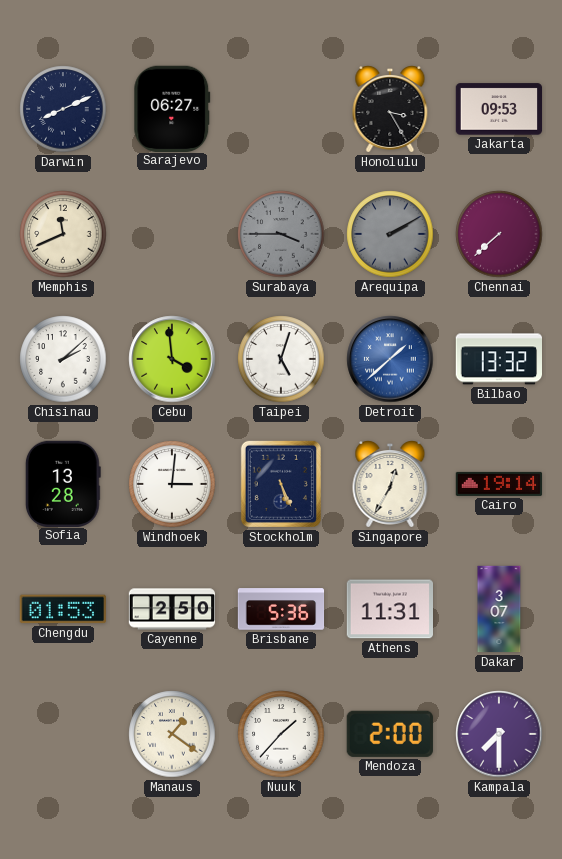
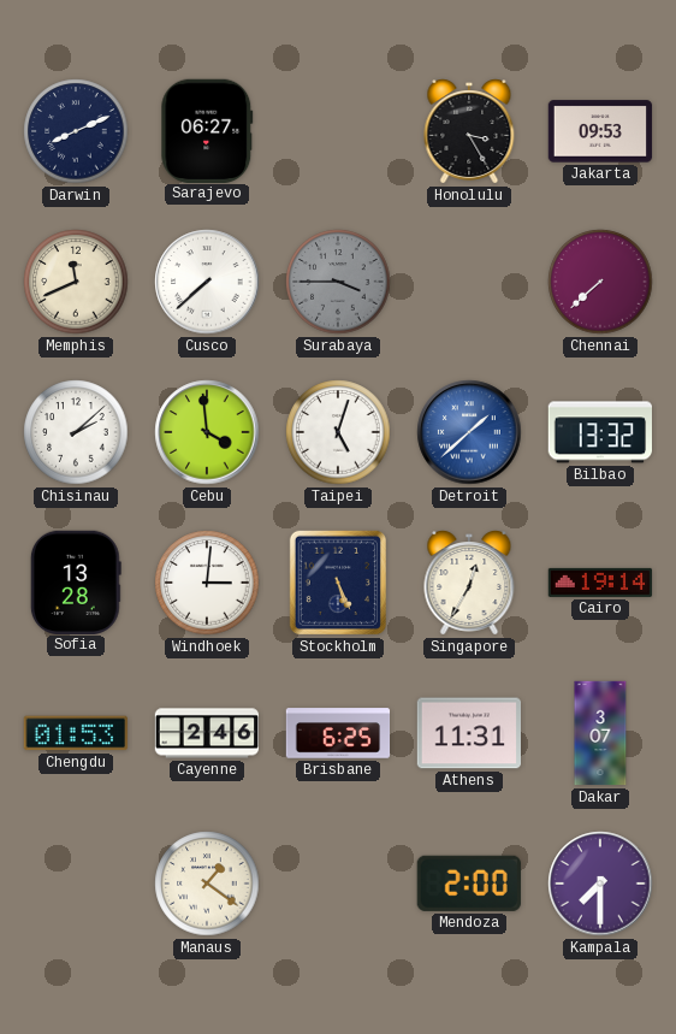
Cusco: none -> 7:38 (207, 282)
Arequipa: 2:10 -> none (390, 234)
Cayenne: 2:50 -> 2:46 (207, 733)
Brisbane: 5:36 -> 6:25 (338, 733)
Nuuk: 1:37 -> none (281, 734)
